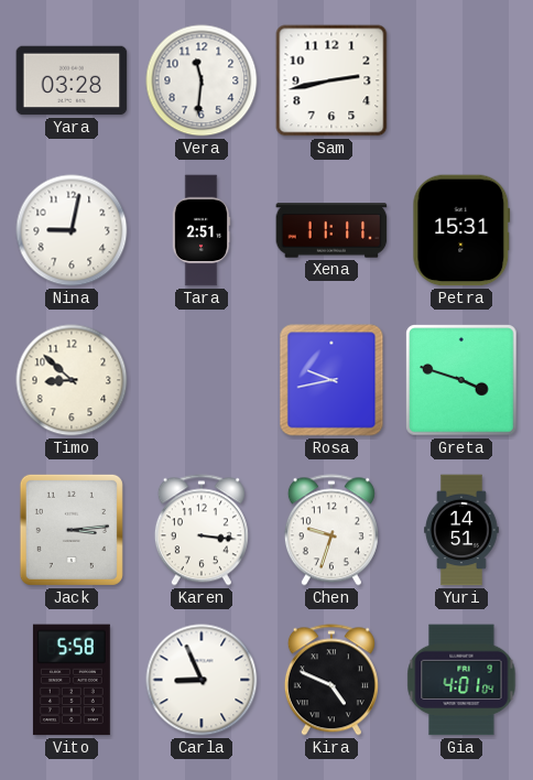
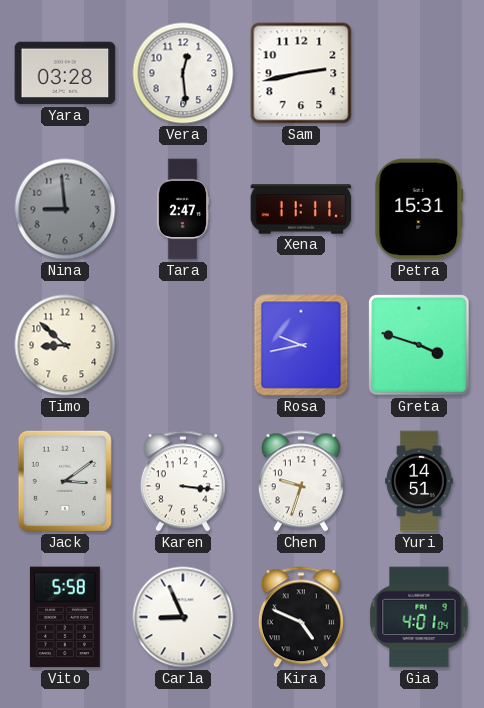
Vera: 11:31 -> 12:29 (183, 73)
Nina: 9:02 -> 8:59 (65, 209)
Nina dial: white -> grey (65, 209)
Tara: 2:51 -> 2:47 (183, 209)
Jack: 3:14 -> 3:09 (65, 481)
